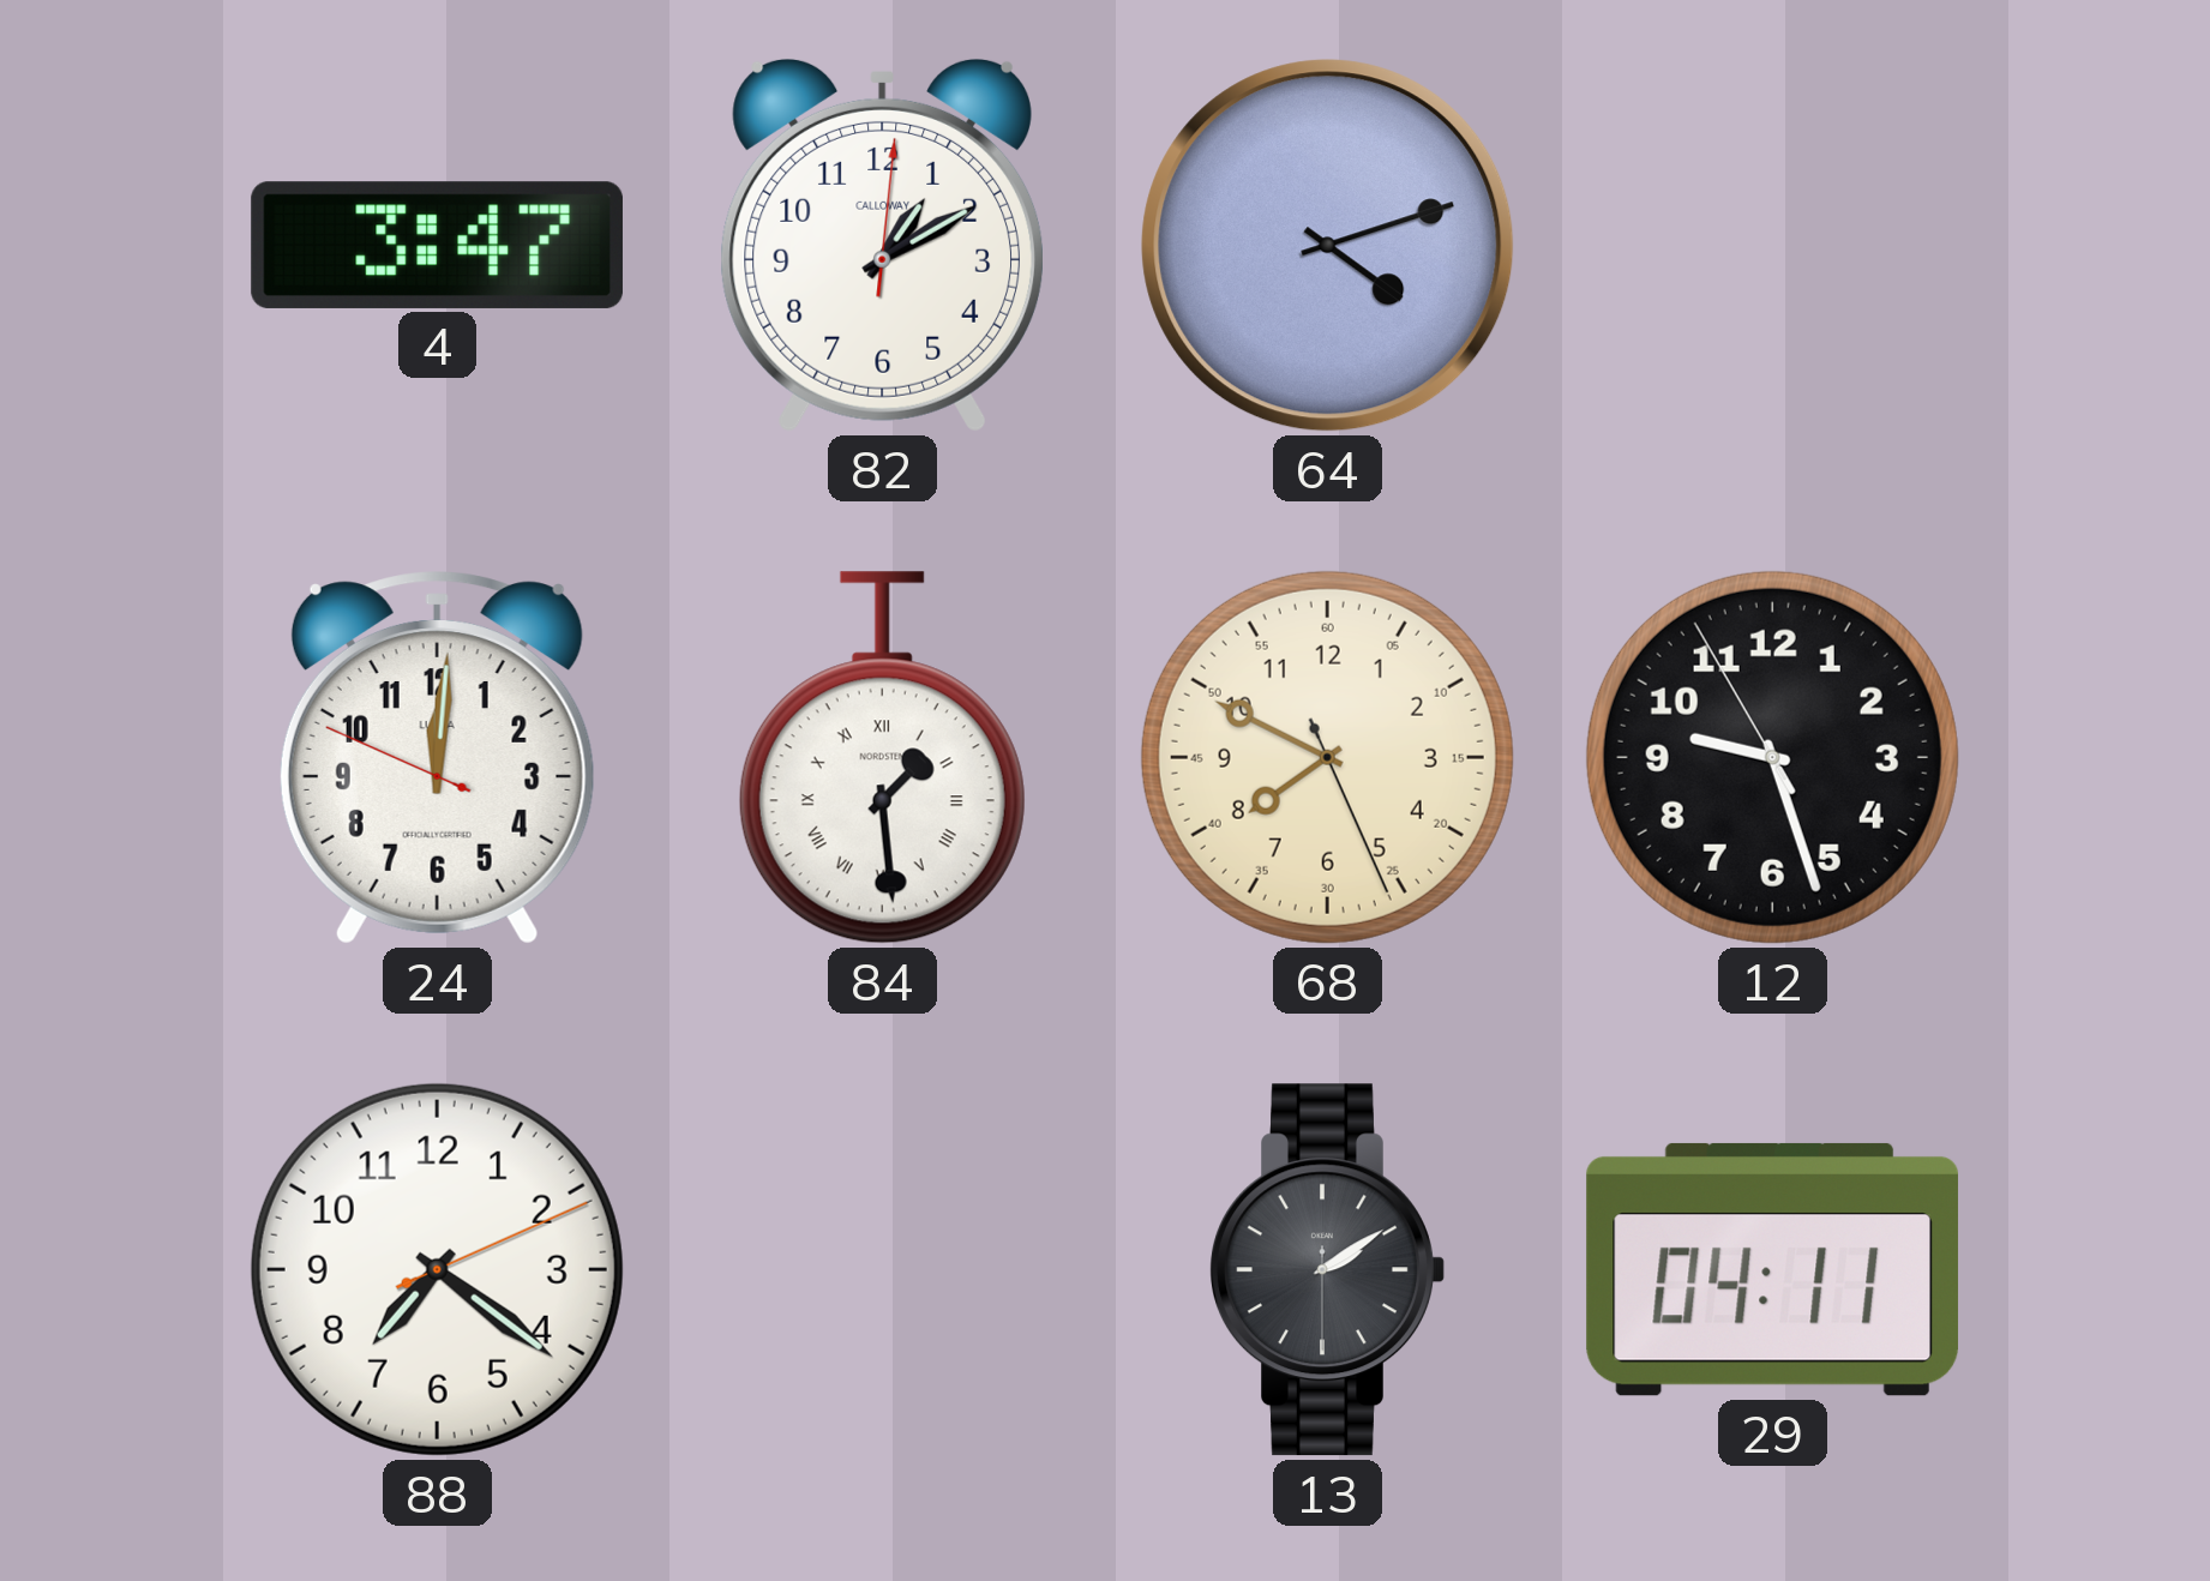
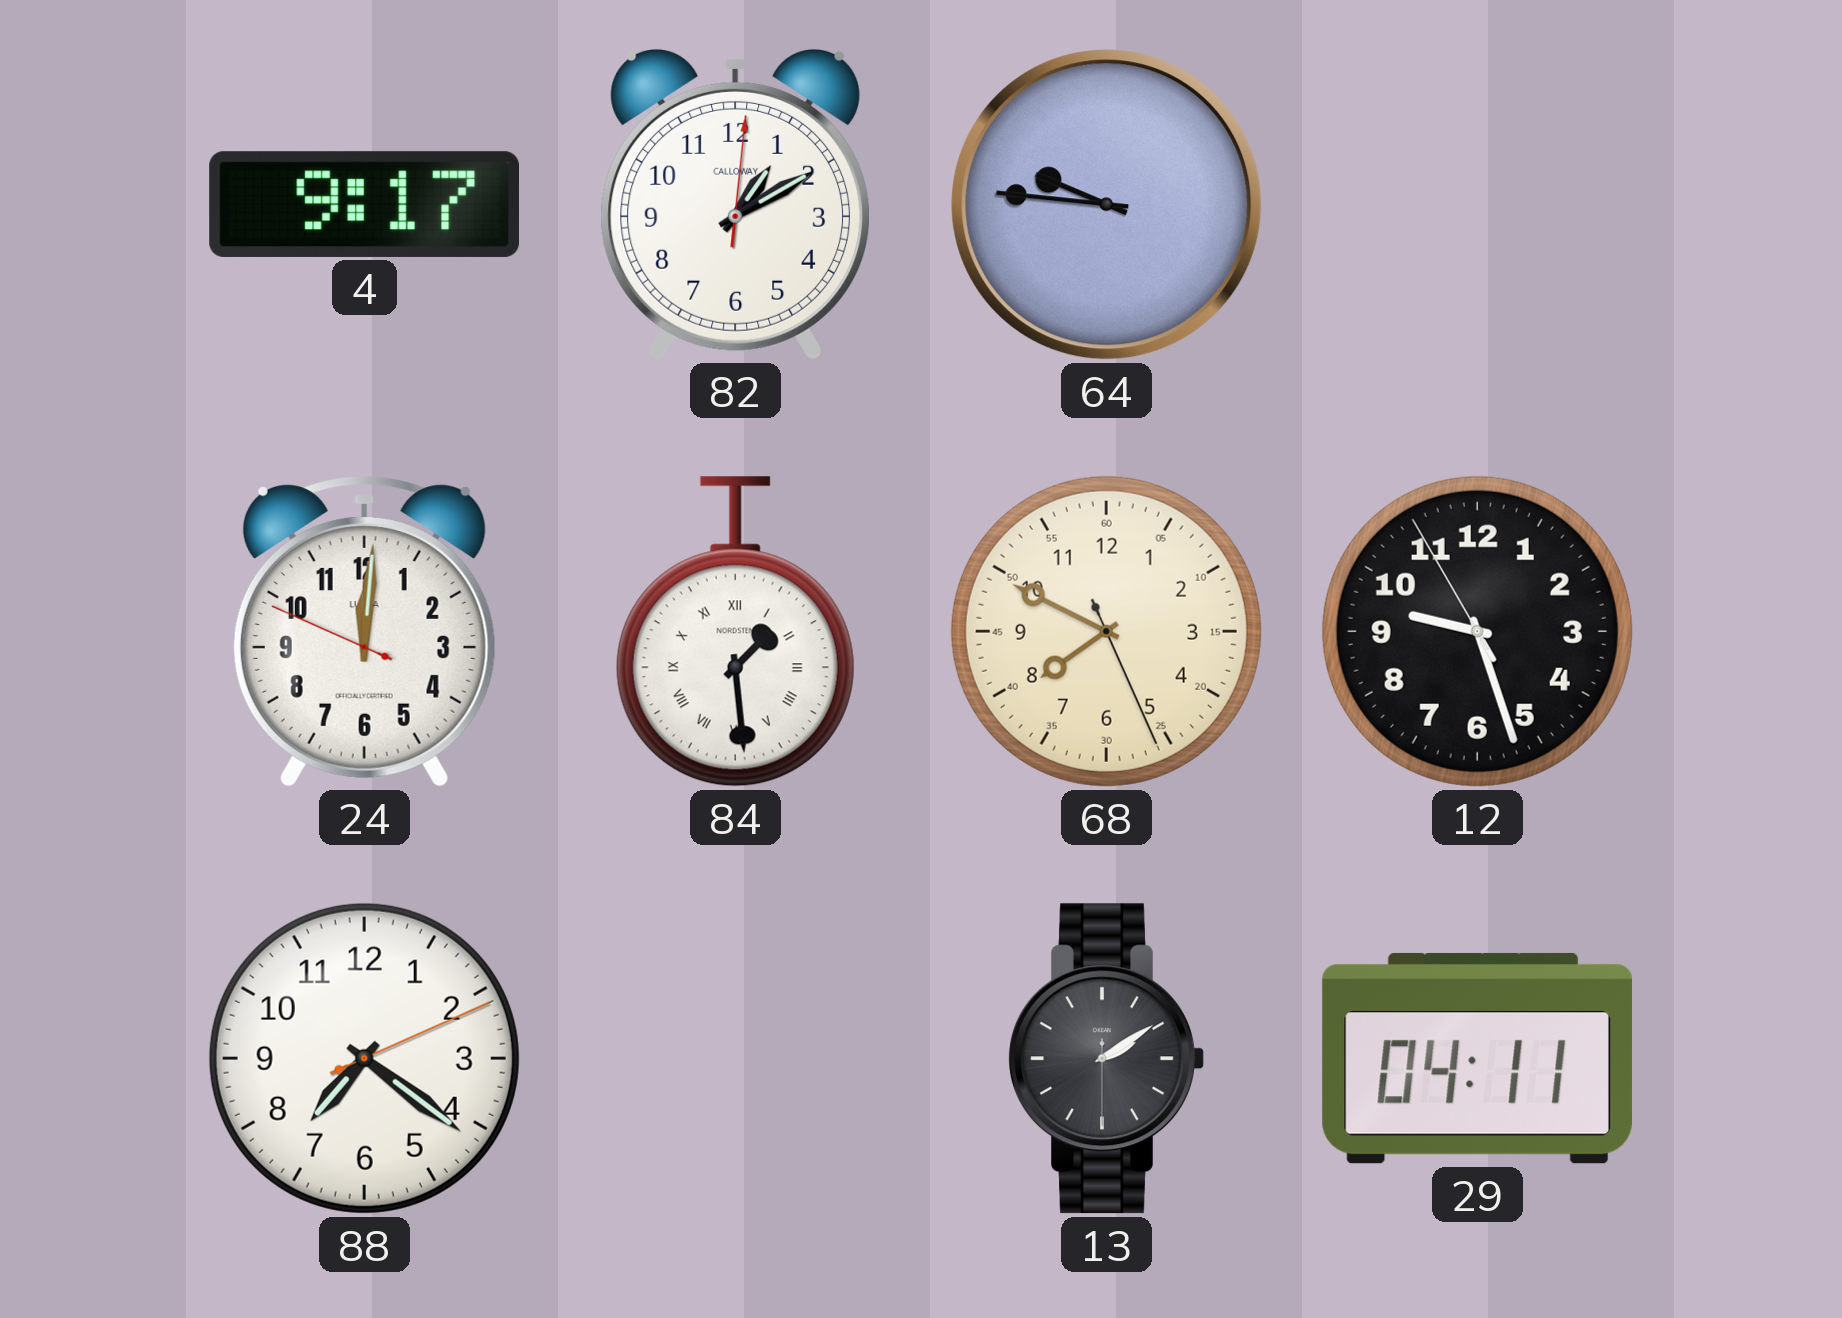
4: 3:47 -> 9:17 (364, 204)
64: 4:12 -> 9:46 (1107, 205)
